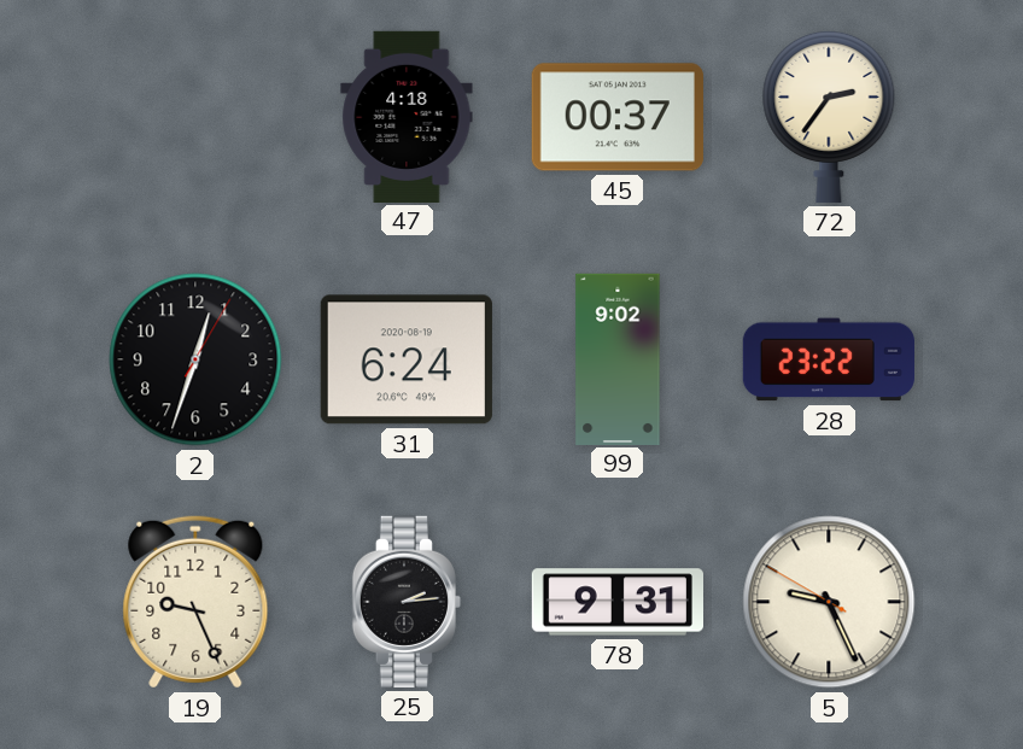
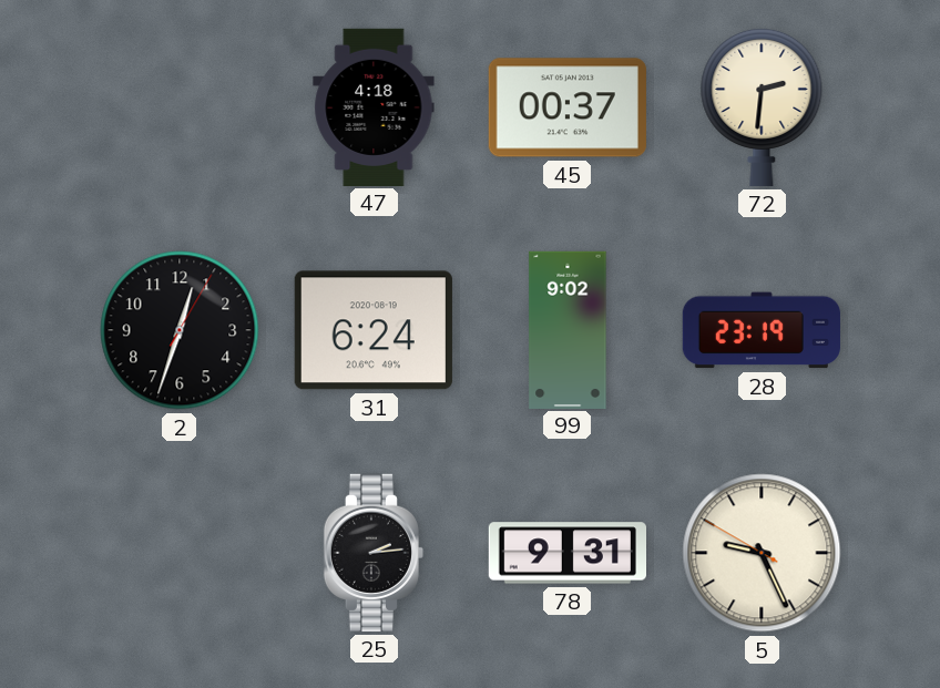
72: 2:36 -> 2:31 (762, 106)
28: 23:22 -> 23:19 (762, 330)
19: 9:26 -> none (195, 602)
